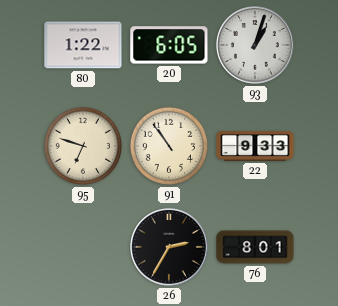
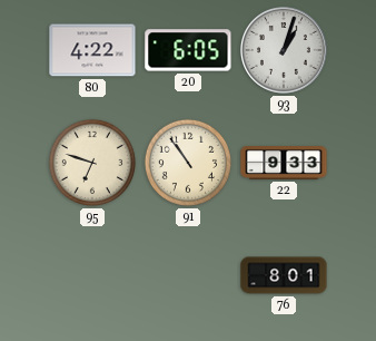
80: 1:22 -> 4:22 (92, 50)
26: 2:35 -> none (170, 248)
